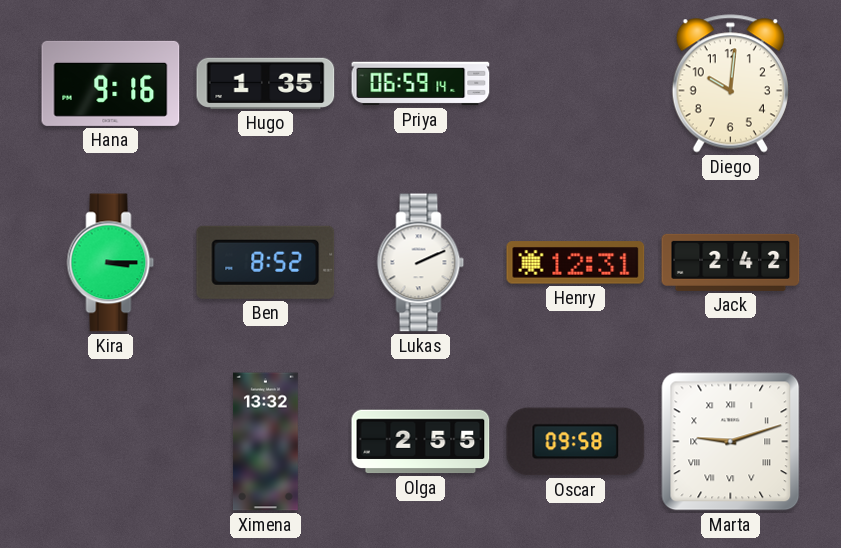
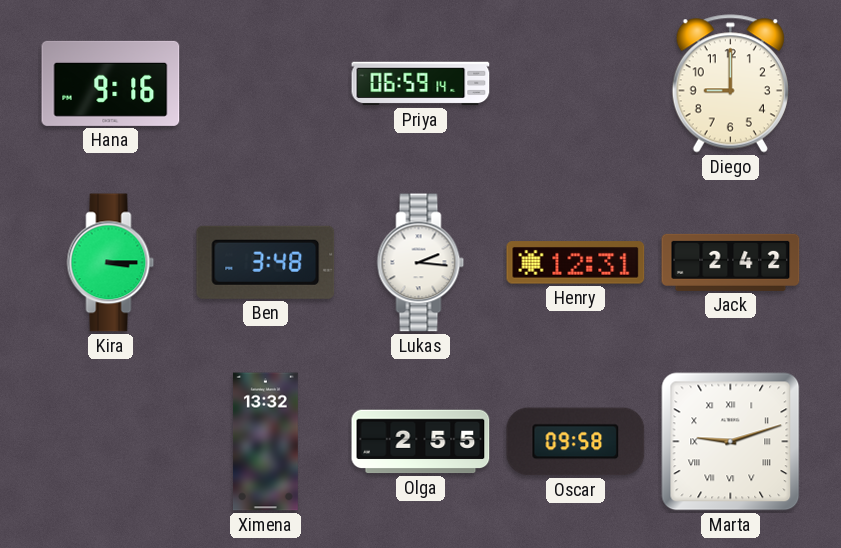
Hugo: 1:35 -> none (266, 83)
Diego: 10:01 -> 9:00 (730, 84)
Ben: 8:52 -> 3:48 (266, 262)
Lukas: 2:11 -> 2:16 (421, 263)
